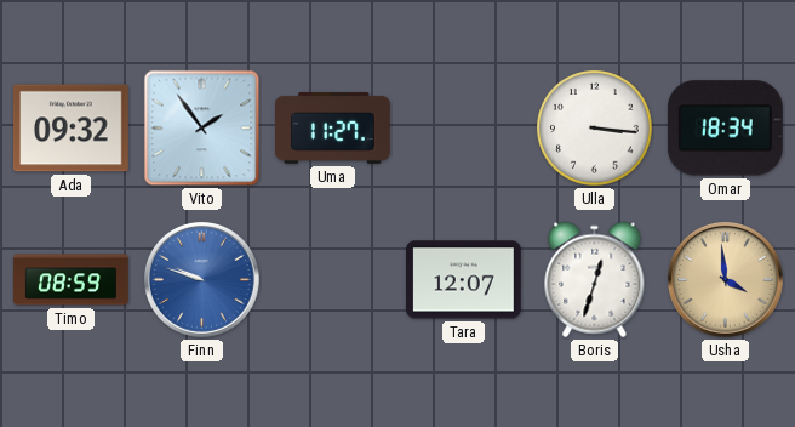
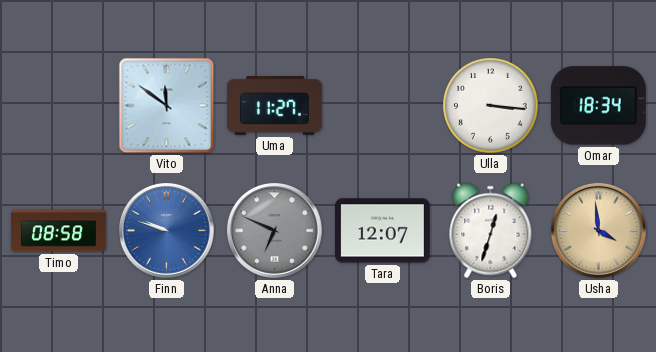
Ada: 09:32 -> none (70, 129)
Vito: 1:54 -> 11:51 (167, 106)
Timo: 08:59 -> 08:58 (59, 231)
Anna: none -> 6:49 (274, 230)
